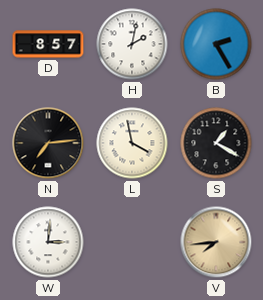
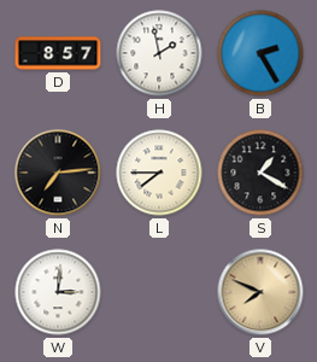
H: 2:02 -> 1:58 (159, 53)
L: 3:58 -> 7:45 (159, 173)
V: 7:44 -> 7:49 (260, 292)
